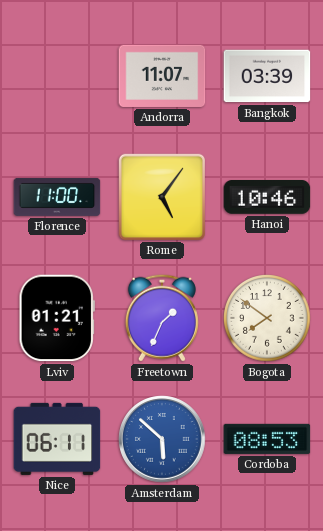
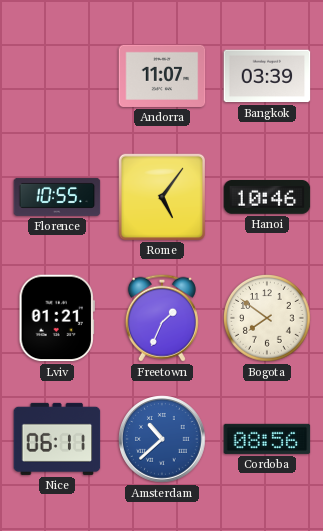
Florence: 11:00 -> 10:55 (57, 197)
Amsterdam: 5:52 -> 10:38 (162, 439)
Cordoba: 08:53 -> 08:56 (267, 439)
